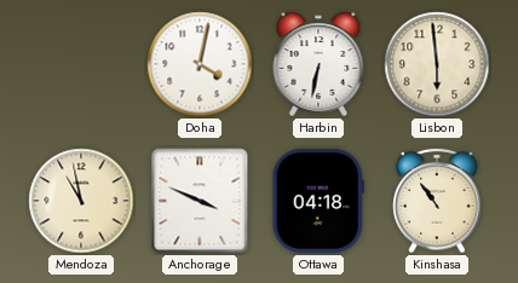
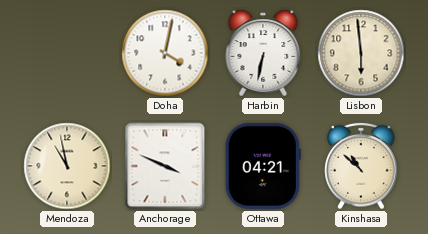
Ottawa: 04:18 -> 04:21 (263, 166)
Kinshasa: 10:54 -> 10:52 (361, 166)
